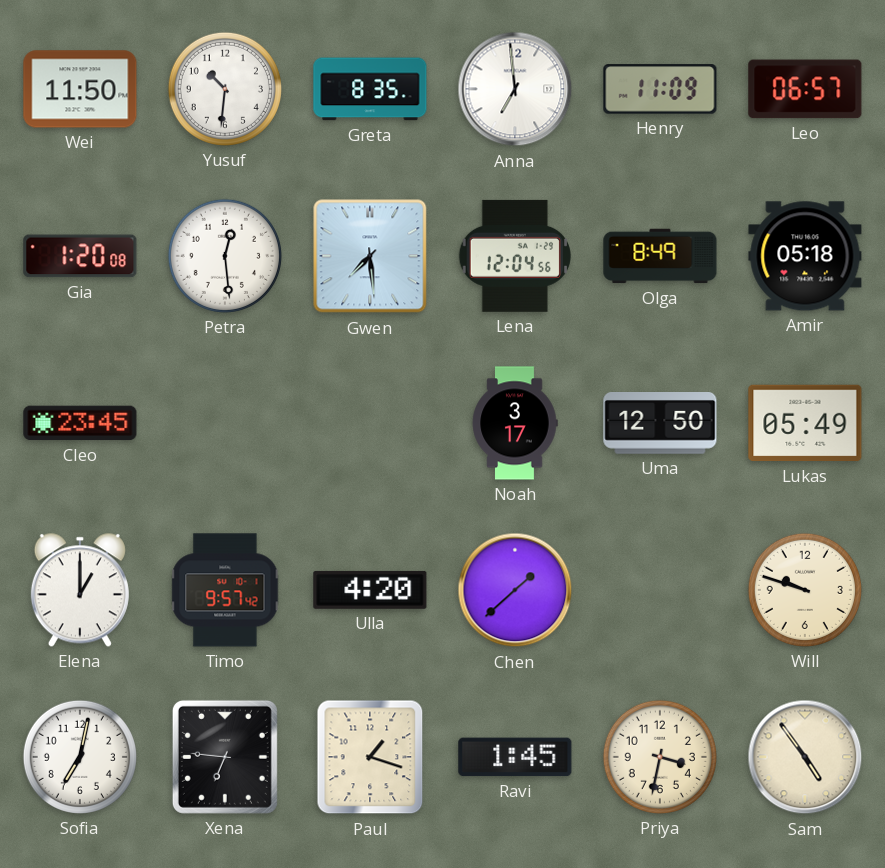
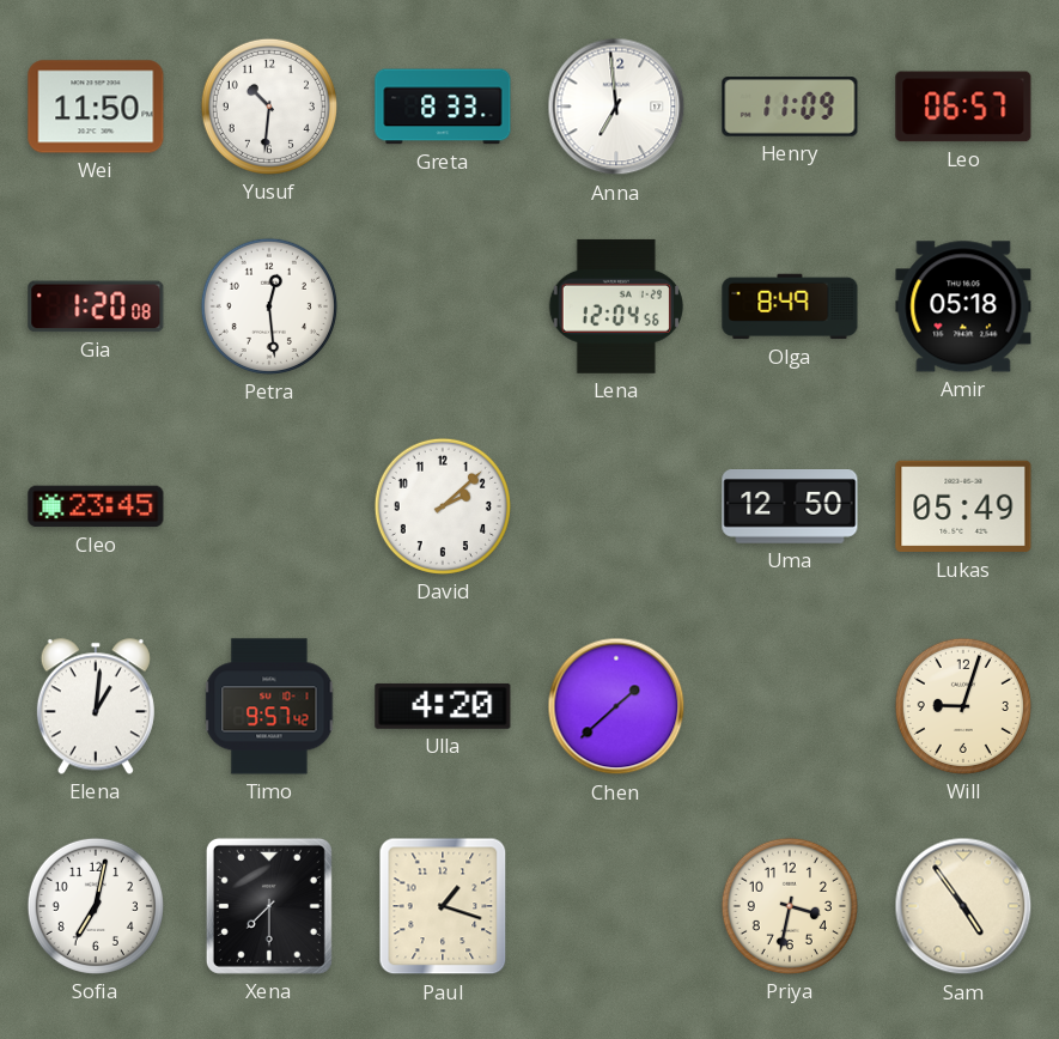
Greta: 8:35 -> 8:33 (443, 107)
Gwen: 7:29 -> none (370, 256)
David: none -> 2:08 (443, 506)
Noah: 3:17 -> none (515, 423)
Elena: 1:00 -> 1:01 (96, 706)
Will: 9:48 -> 9:03 (963, 706)
Xena: 6:46 -> 7:30 (269, 906)
Ravi: 1:45 -> none (515, 757)
